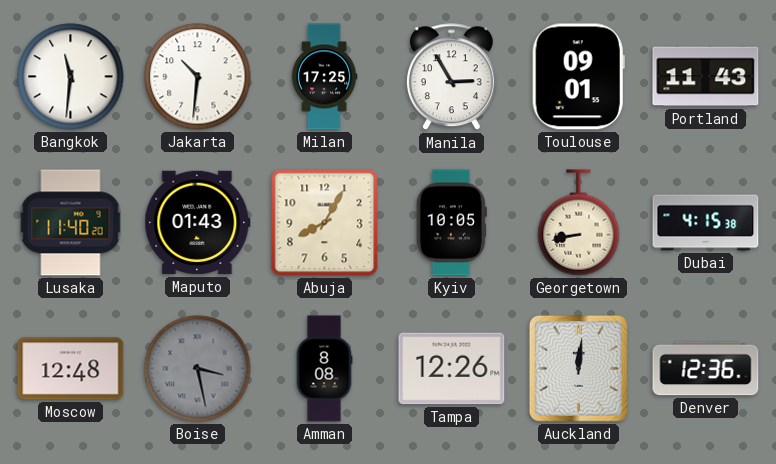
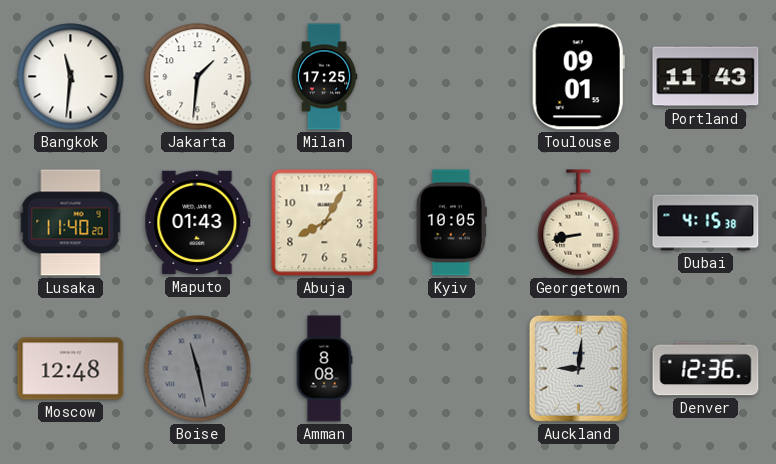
Jakarta: 10:31 -> 1:31 (198, 77)
Manila: 2:55 -> none (451, 77)
Boise: 3:28 -> 11:28 (198, 369)
Tampa: 12:26 -> none (452, 369)
Auckland: 12:01 -> 9:01 (578, 368)
